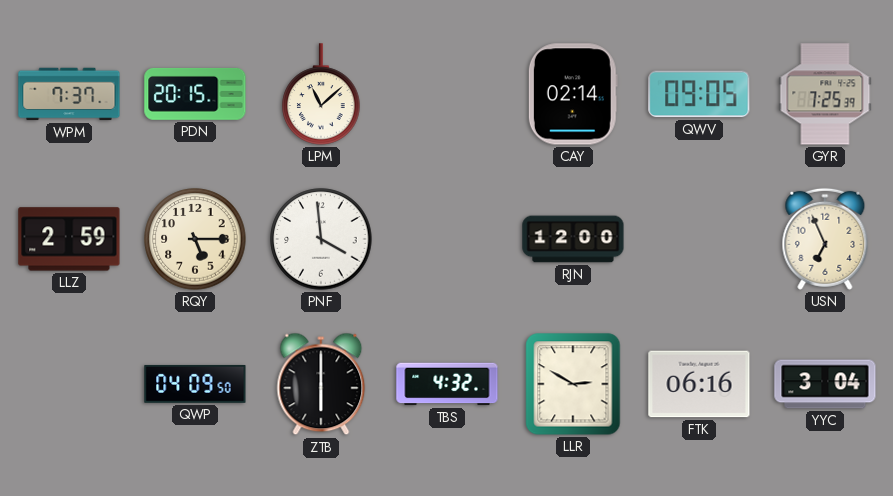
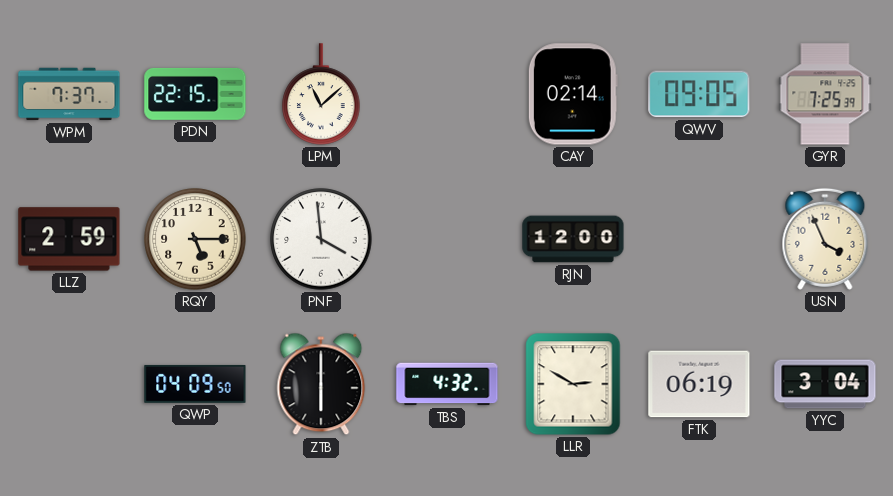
PDN: 20:15 -> 22:15 (195, 94)
USN: 6:56 -> 3:56 (825, 239)
FTK: 06:16 -> 06:19 (699, 384)
